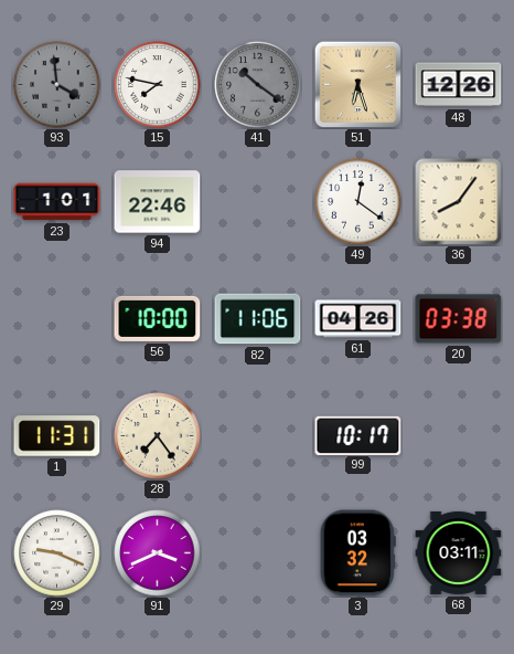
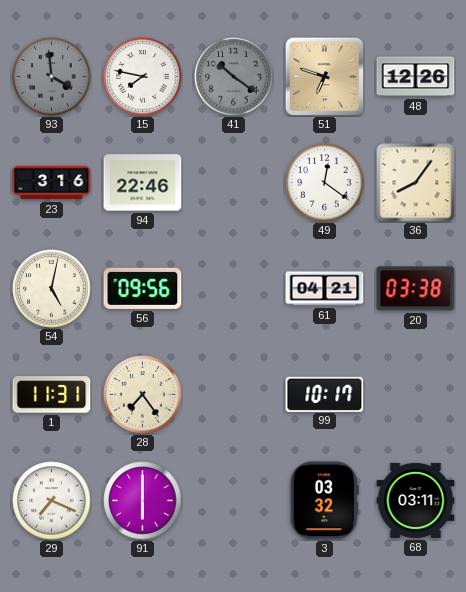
51: 6:27 -> 6:48 (324, 76)
23: 1:01 -> 3:16 (52, 183)
54: none -> 5:02 (52, 289)
56: 10:00 -> 09:56 (143, 288)
82: 11:06 -> none (258, 319)
61: 04:26 -> 04:21 (325, 289)
29: 9:19 -> 7:19 (52, 501)
91: 3:41 -> 6:00 (143, 501)
